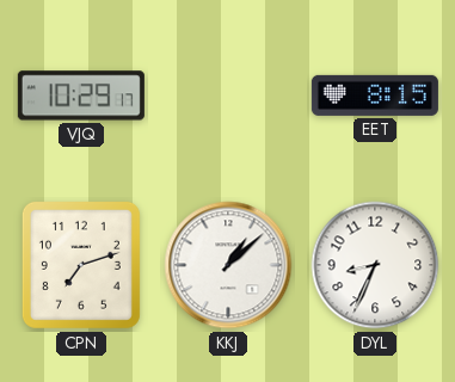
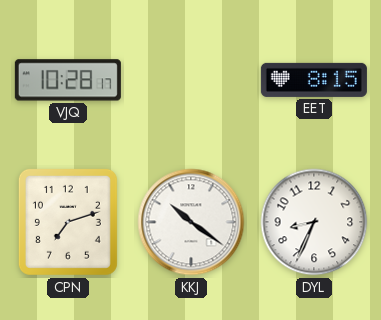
VJQ: 10:29 -> 10:28 (68, 80)
KKJ: 1:08 -> 10:21 (191, 222)
